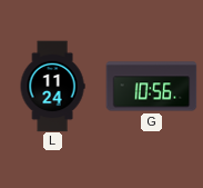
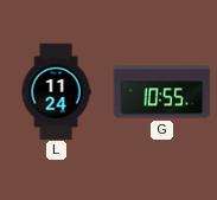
G: 10:56 -> 10:55 (161, 92)
